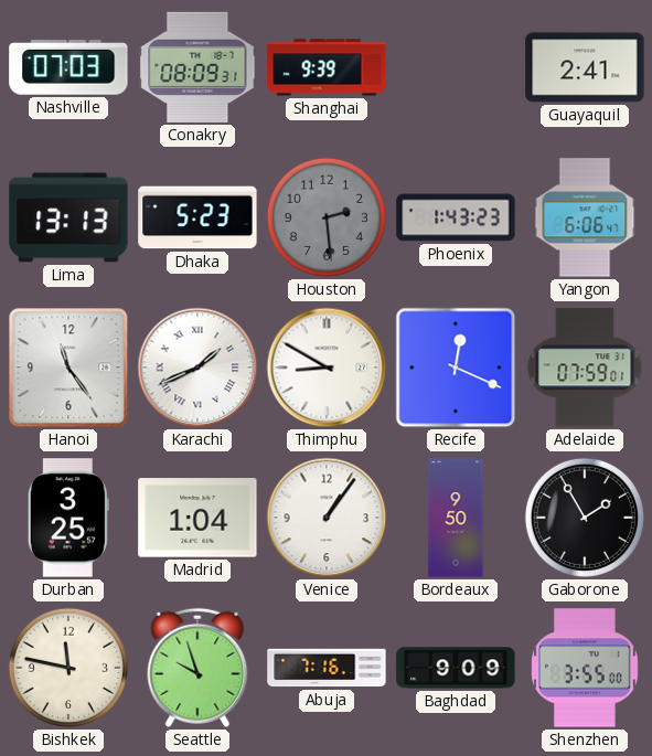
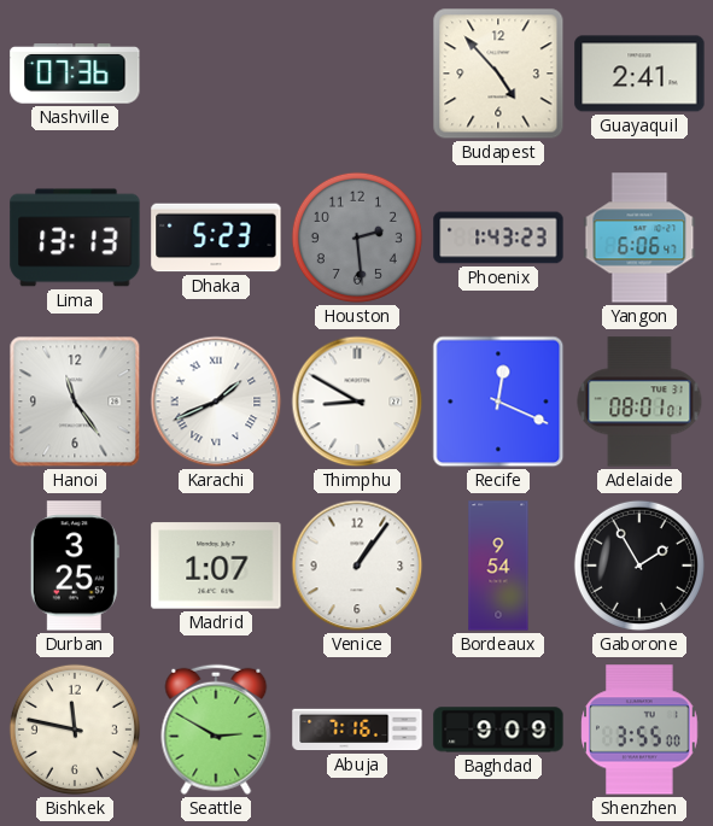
Nashville: 07:03 -> 07:36 (75, 74)
Conakry: 08:09 -> none (197, 67)
Shanghai: 9:39 -> none (327, 67)
Budapest: none -> 4:53 (498, 74)
Adelaide: 07:59 -> 08:01 (639, 402)
Madrid: 1:04 -> 1:07 (216, 566)
Bordeaux: 9:50 -> 9:54 (498, 566)
Seattle: 9:57 -> 2:50 (216, 730)
